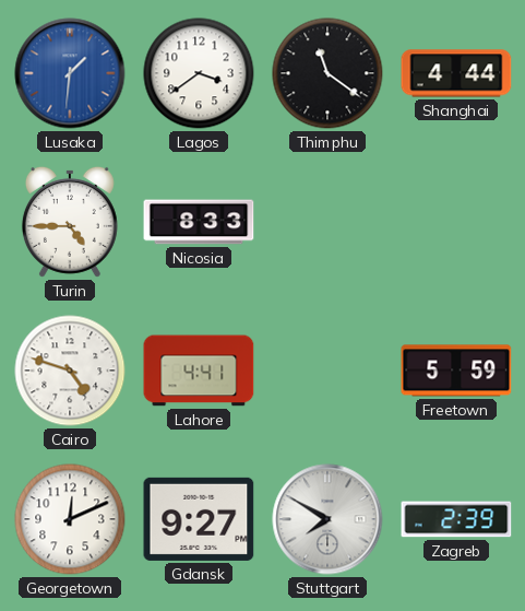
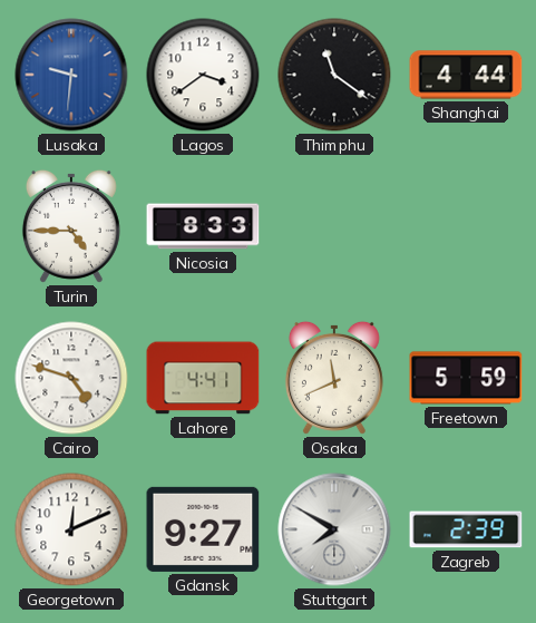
Lusaka: 1:31 -> 9:31 (71, 75)
Osaka: none -> 11:41 (334, 378)
